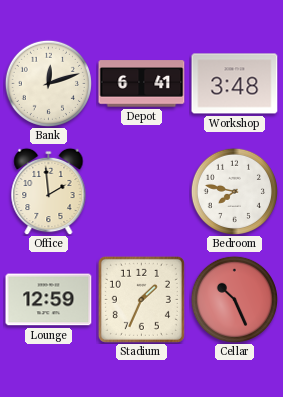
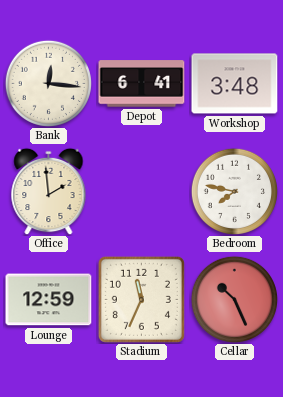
Bank: 12:12 -> 12:16 (48, 83)
Stadium: 1:34 -> 11:34 (141, 299)
